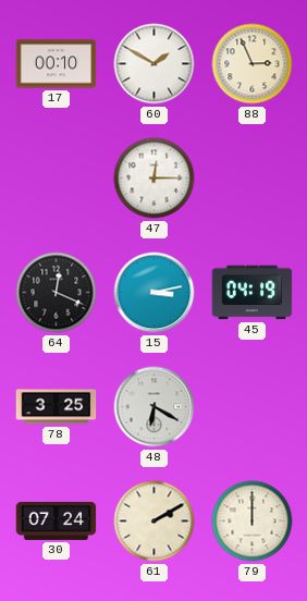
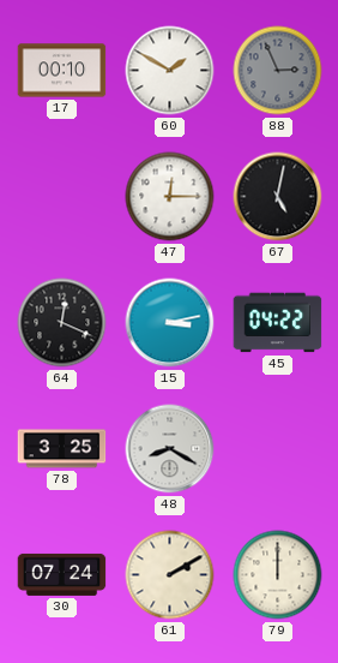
88 dial: cream -> grey (278, 71)
67: none -> 5:02 (278, 197)
45: 04:19 -> 04:22 (278, 323)
48: 6:20 -> 8:20 (170, 449)
